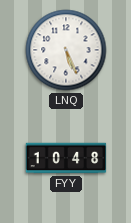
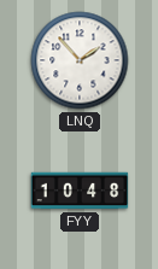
LNQ: 5:26 -> 1:53 (80, 60)
